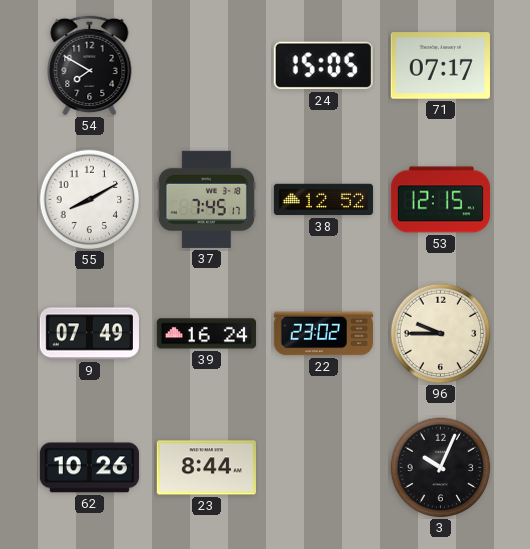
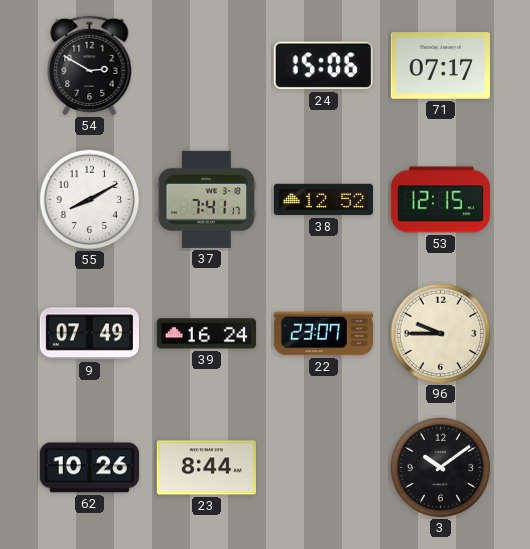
54: 7:50 -> 2:50 (90, 65)
24: 15:05 -> 15:06 (323, 66)
37: 7:45 -> 7:41 (206, 199)
22: 23:02 -> 23:07 (323, 334)
3: 10:04 -> 10:09 (441, 468)
